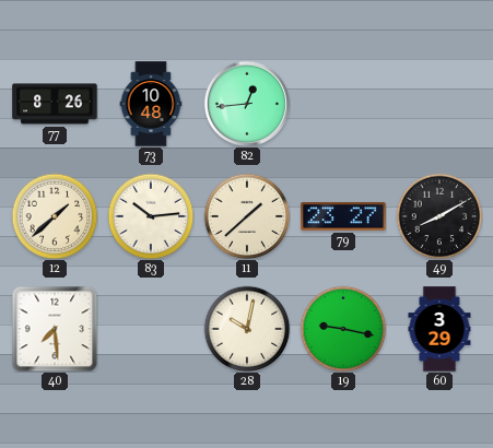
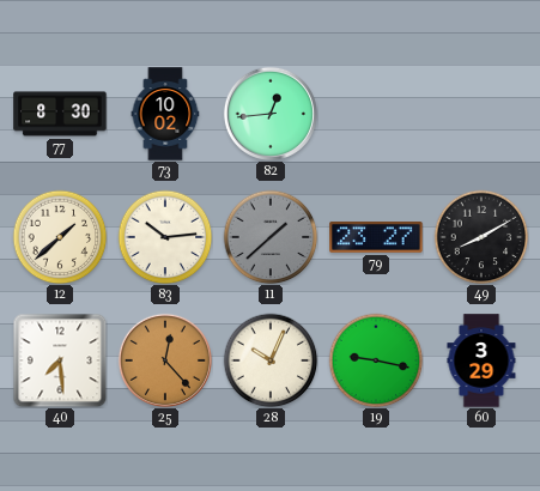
77: 8:26 -> 8:30 (60, 114)
73: 10:48 -> 10:02 (165, 114)
11 dial: cream -> grey (271, 237)
25: none -> 12:23 (165, 360)
28: 10:02 -> 10:04 (271, 360)
